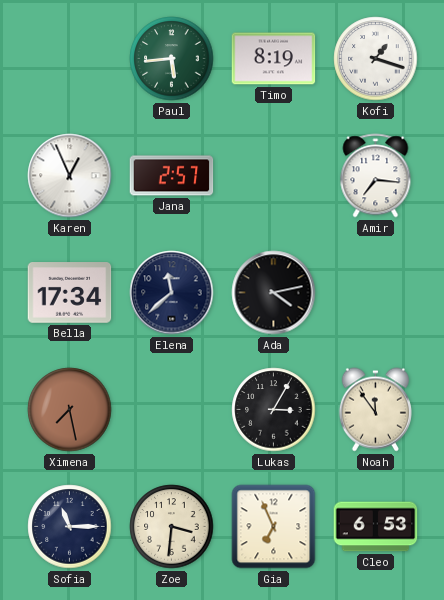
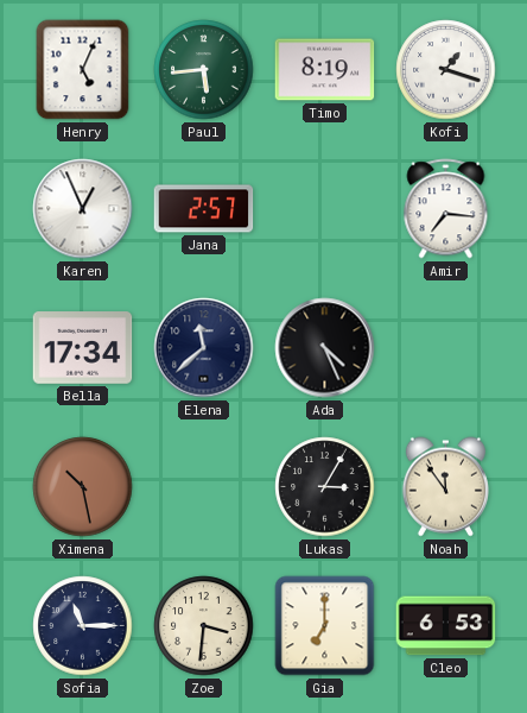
Henry: none -> 5:04 (83, 70)
Ada: 4:13 -> 4:26 (325, 348)
Ximena: 7:28 -> 10:28 (83, 487)
Gia: 6:56 -> 7:00 (325, 626)
